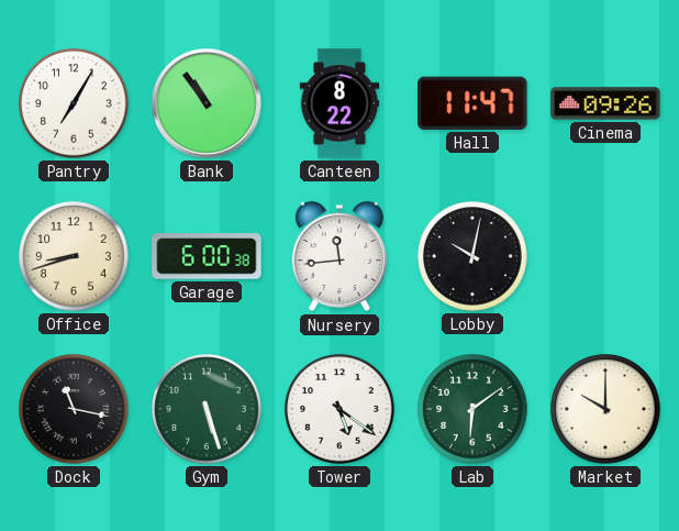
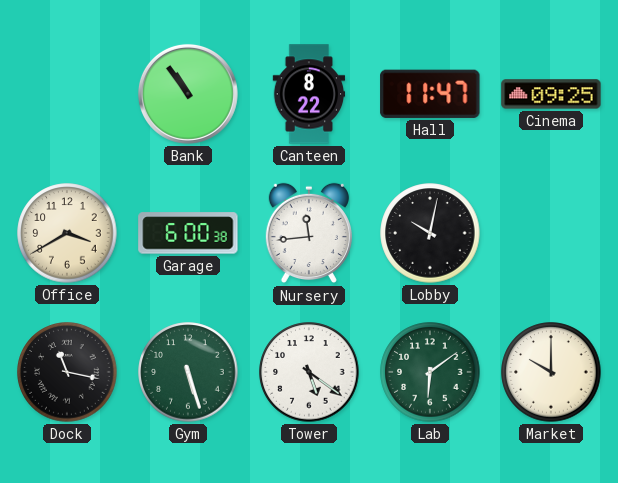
Pantry: 7:05 -> none (74, 103)
Cinema: 09:26 -> 09:25 (551, 94)
Office: 8:42 -> 3:40 (67, 233)
